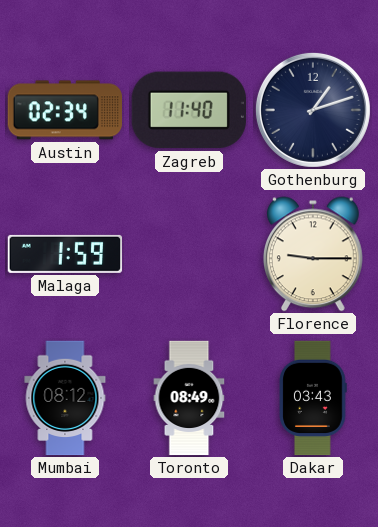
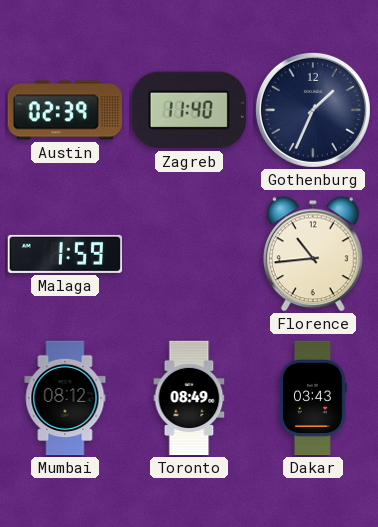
Austin: 02:34 -> 02:39 (64, 110)
Gothenburg: 1:12 -> 1:34 (313, 110)
Florence: 9:15 -> 10:44 (313, 254)
